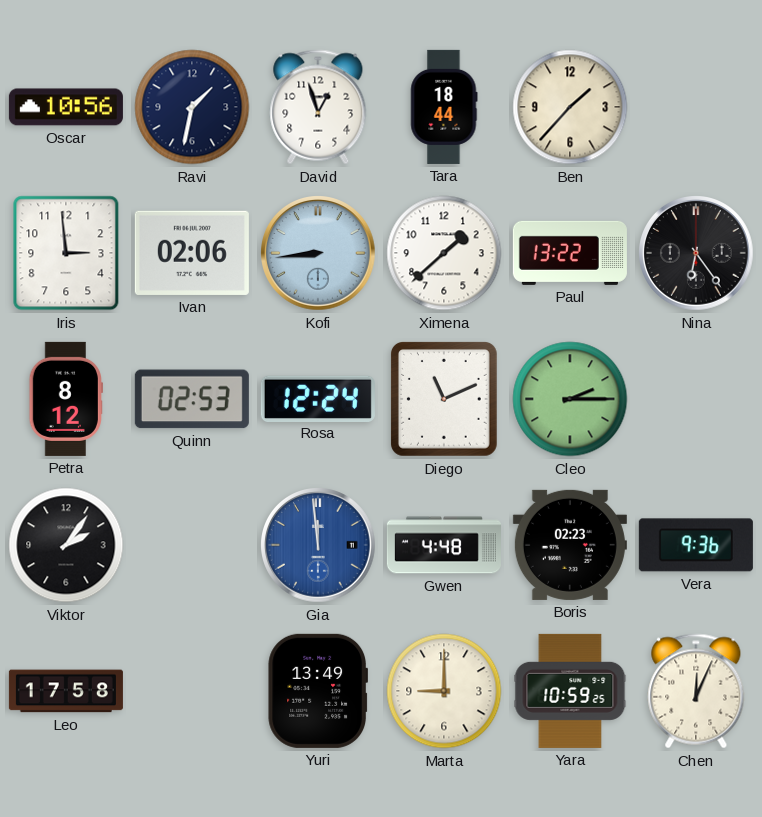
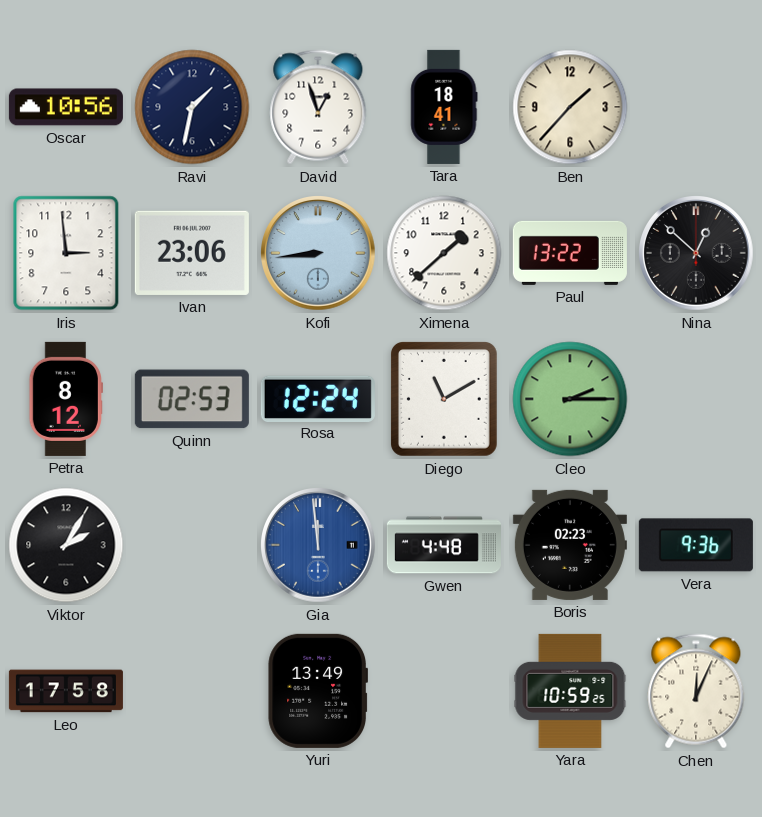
Tara: 18:44 -> 18:41 (444, 107)
Ivan: 02:06 -> 23:06 (192, 253)
Nina: 6:24 -> 12:52 (697, 254)
Diego: 11:11 -> 11:10 (444, 400)
Viktor: 2:06 -> 2:05 (66, 545)
Marta: 9:00 -> none (444, 691)
